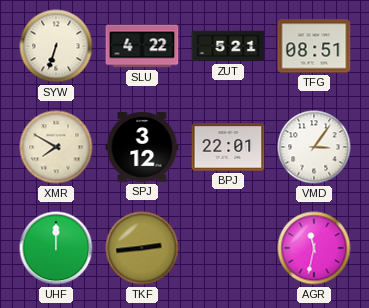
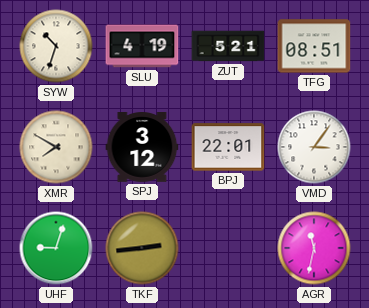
SYW: 6:33 -> 10:33 (56, 46)
SLU: 4:22 -> 4:19 (142, 46)
UHF: 12:00 -> 9:03 (56, 248)
